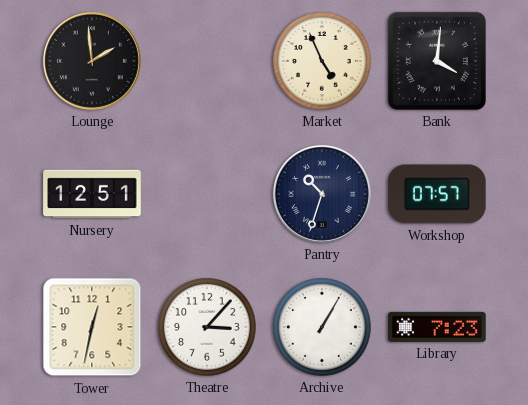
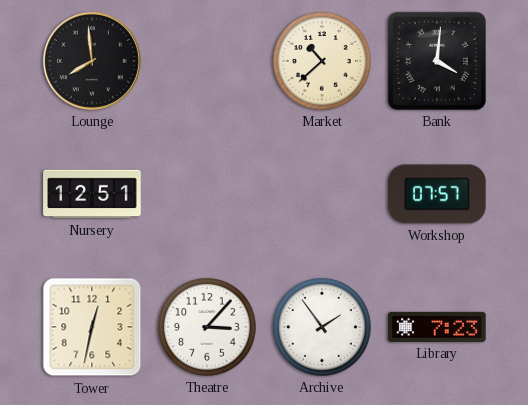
Lounge: 1:59 -> 7:59 (92, 61)
Market: 4:56 -> 10:38 (322, 61)
Pantry: 10:33 -> none (322, 194)
Archive: 1:05 -> 1:54 (322, 327)
